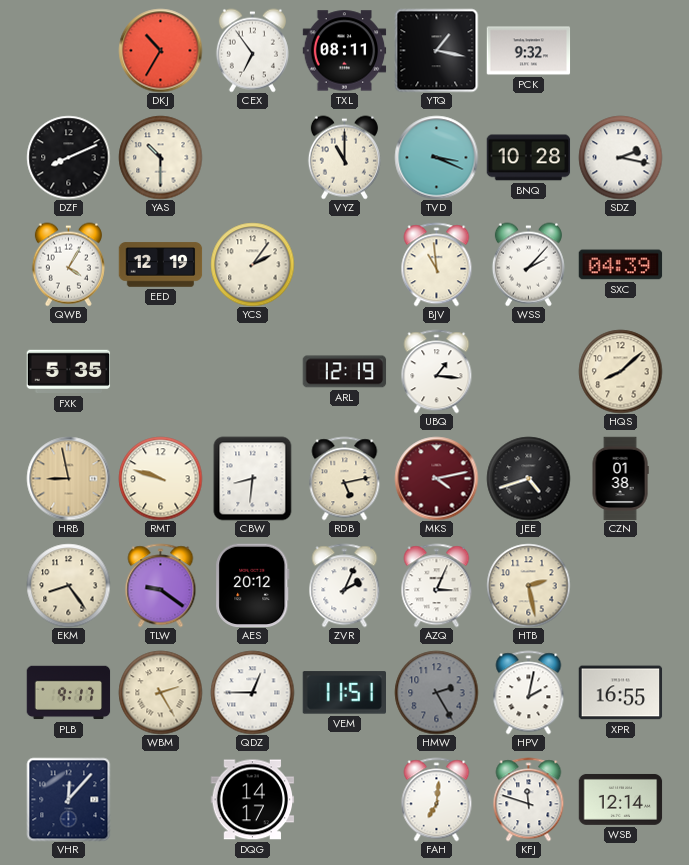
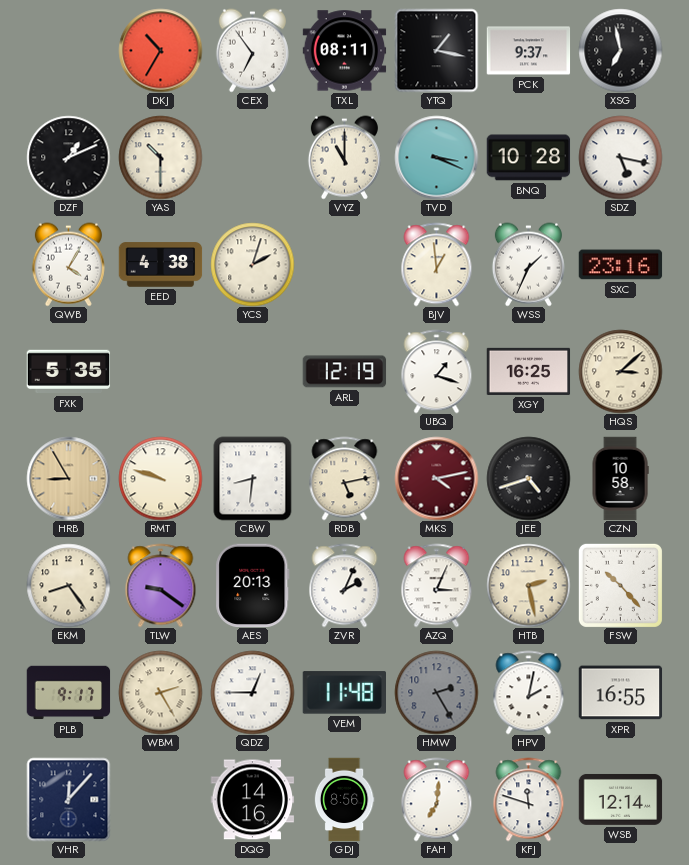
PCK: 9:32 -> 9:37 (528, 51)
XSG: none -> 6:58 (620, 50)
DZF: 8:11 -> 1:11 (68, 157)
SDZ: 2:17 -> 5:17 (620, 157)
EED: 12:19 -> 4:38 (160, 265)
YCS: 2:06 -> 2:03 (252, 264)
BJV: 10:59 -> 12:59 (437, 264)
WSS: 2:07 -> 1:34 (528, 264)
SXC: 04:39 -> 23:16 (620, 265)
UBQ: 1:16 -> 1:18 (437, 371)
XGY: none -> 16:25 (528, 371)
HQS: 8:08 -> 3:08 (620, 371)
HRB: 8:58 -> 8:55 (68, 478)
CZN: 01:38 -> 10:58 (620, 478)
AES: 20:12 -> 20:13 (253, 585)
FSW: none -> 10:23 (620, 585)
VEM: 11:51 -> 11:48 (344, 693)
DQG: 14:17 -> 14:16 (252, 800)
GDJ: none -> 8:56 (344, 799)
